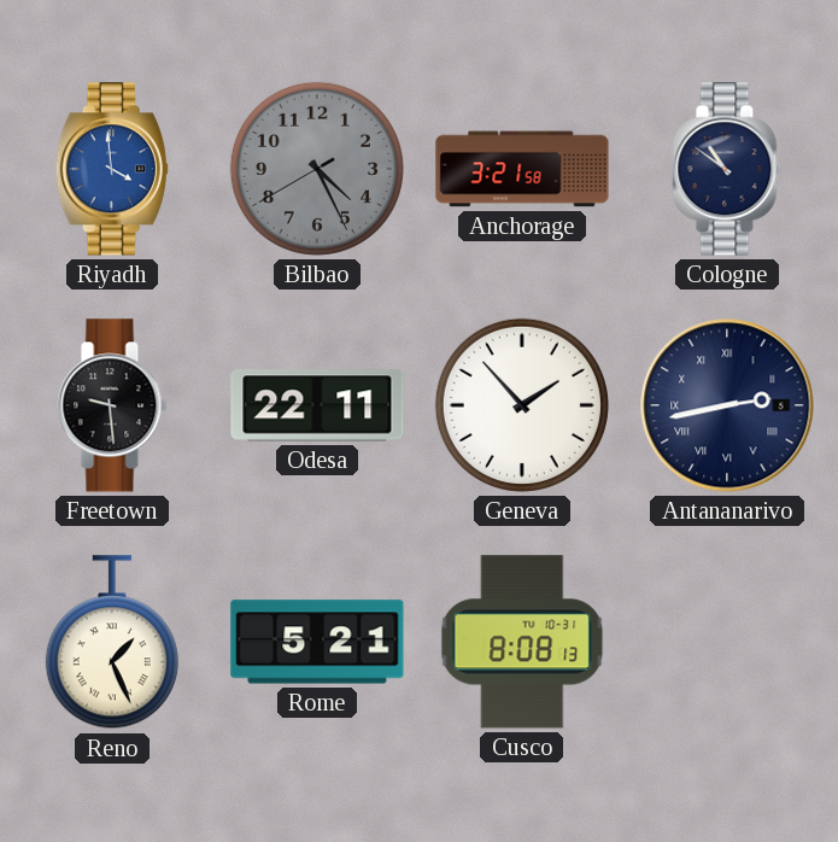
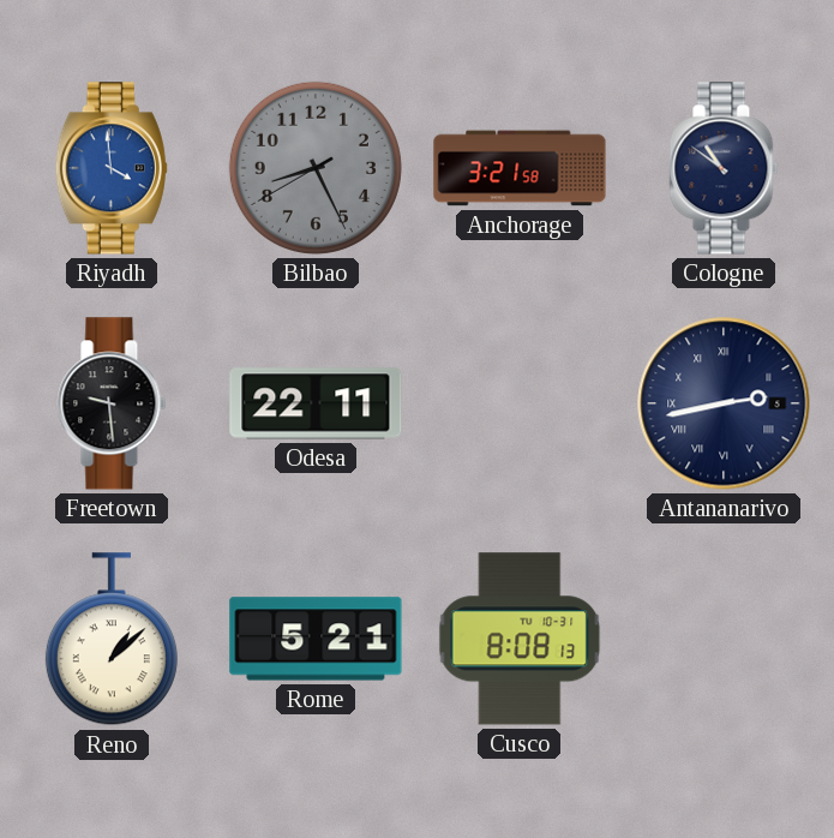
Bilbao: 4:25 -> 8:25 (316, 168)
Geneva: 1:53 -> none (522, 405)
Reno: 1:26 -> 1:08 (112, 640)
